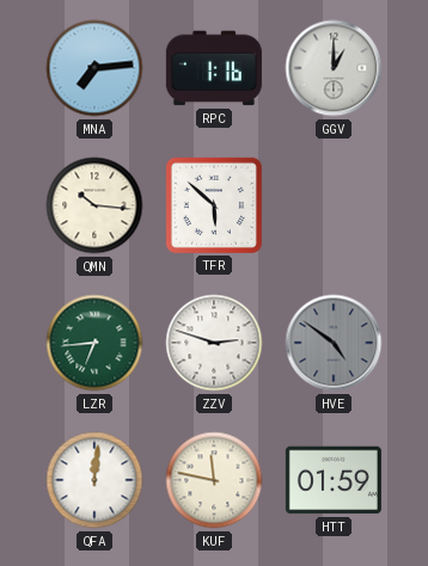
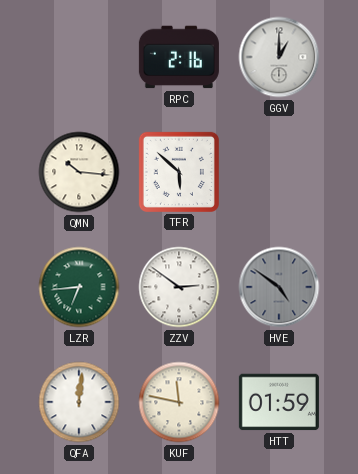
MNA: 7:14 -> none (94, 68)
RPC: 1:16 -> 2:16 (179, 57)
ZZV: 2:48 -> 2:51 (179, 287)
